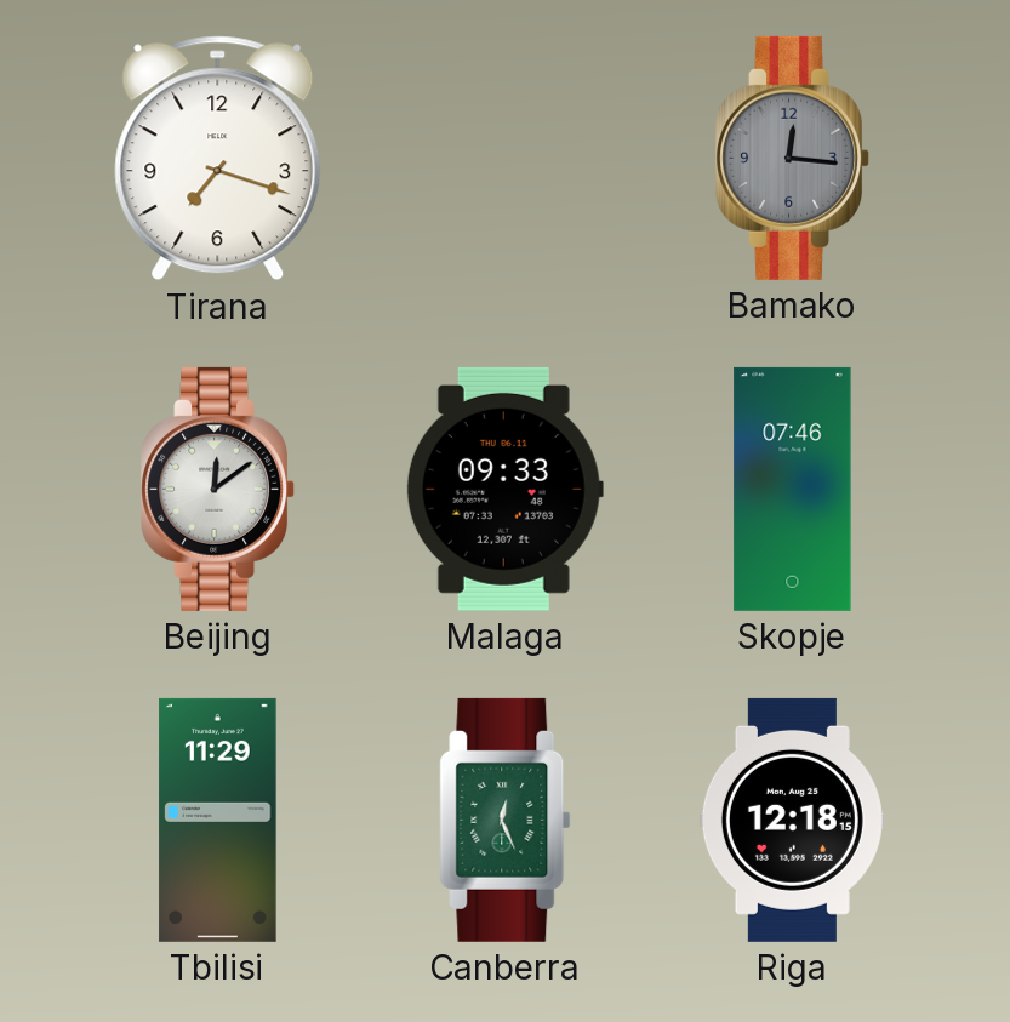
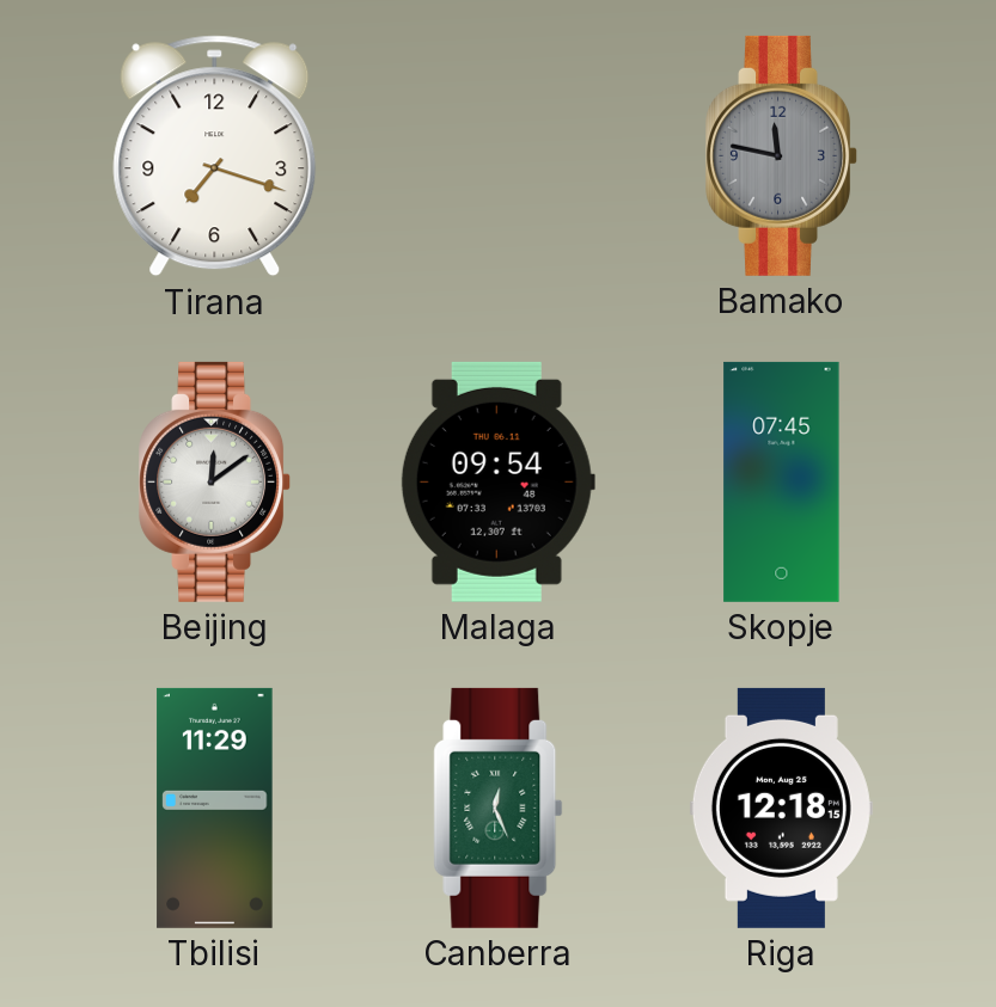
Bamako: 12:16 -> 11:47 (781, 155)
Malaga: 09:33 -> 09:54 (497, 481)
Skopje: 07:46 -> 07:45 (782, 481)
